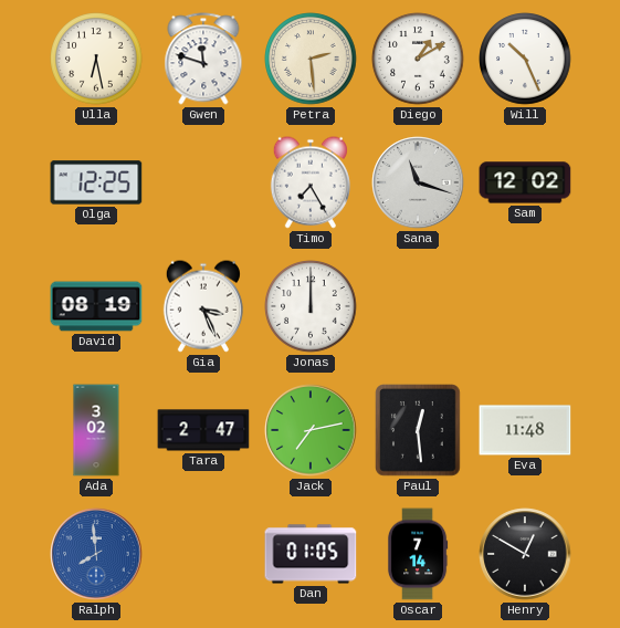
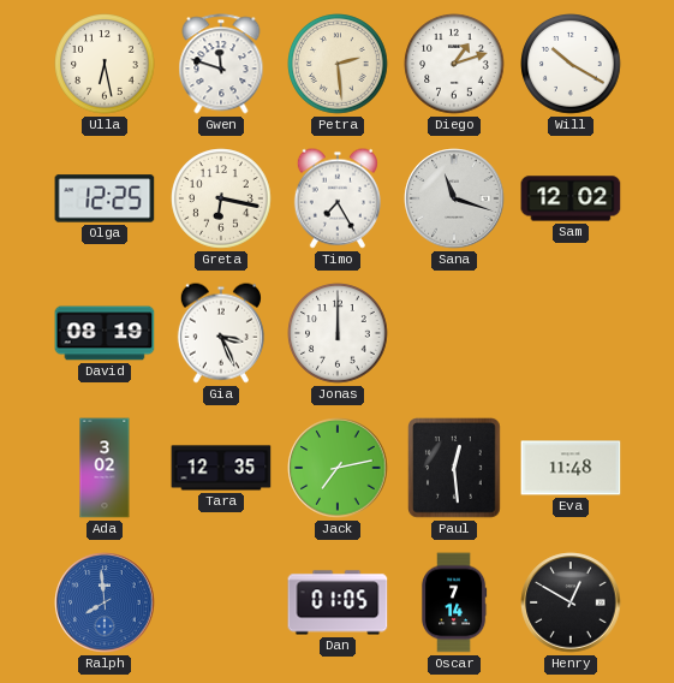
Diego: 1:10 -> 1:12 (454, 64)
Will: 10:26 -> 10:20 (571, 64)
Greta: none -> 6:17 (221, 198)
Tara: 2:47 -> 12:35 (221, 468)
